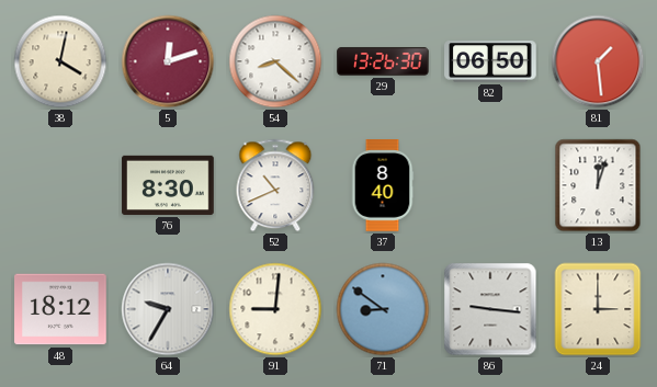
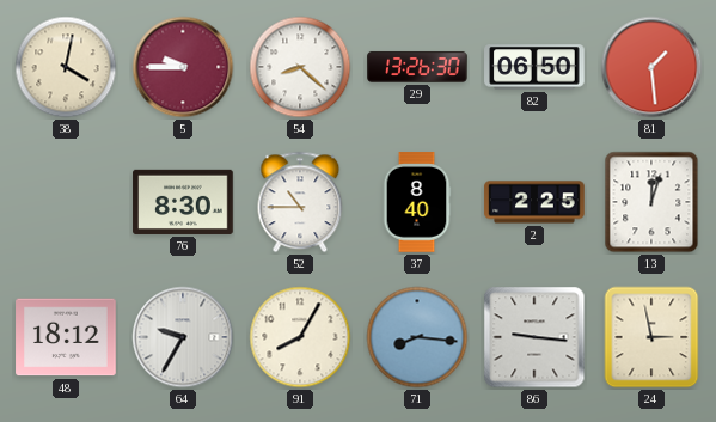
5: 12:12 -> 9:45 (183, 67)
52: 10:41 -> 10:45 (300, 202)
2: none -> 2:25 (534, 202)
91: 9:01 -> 8:05 (300, 337)
71: 8:51 -> 8:16 (417, 337)
24: 3:00 -> 2:58 (651, 337)
